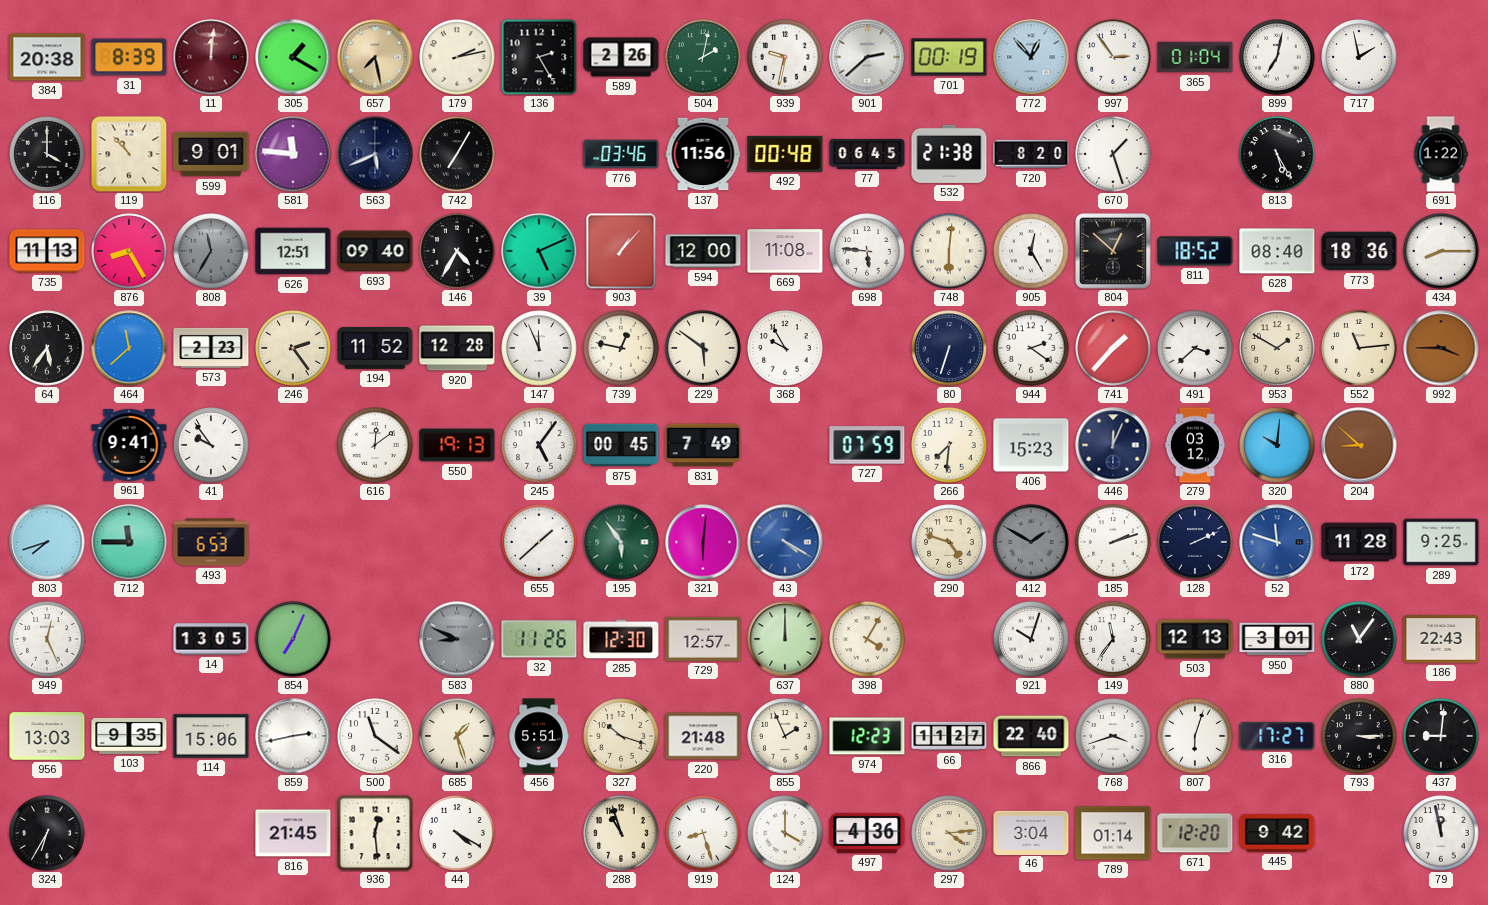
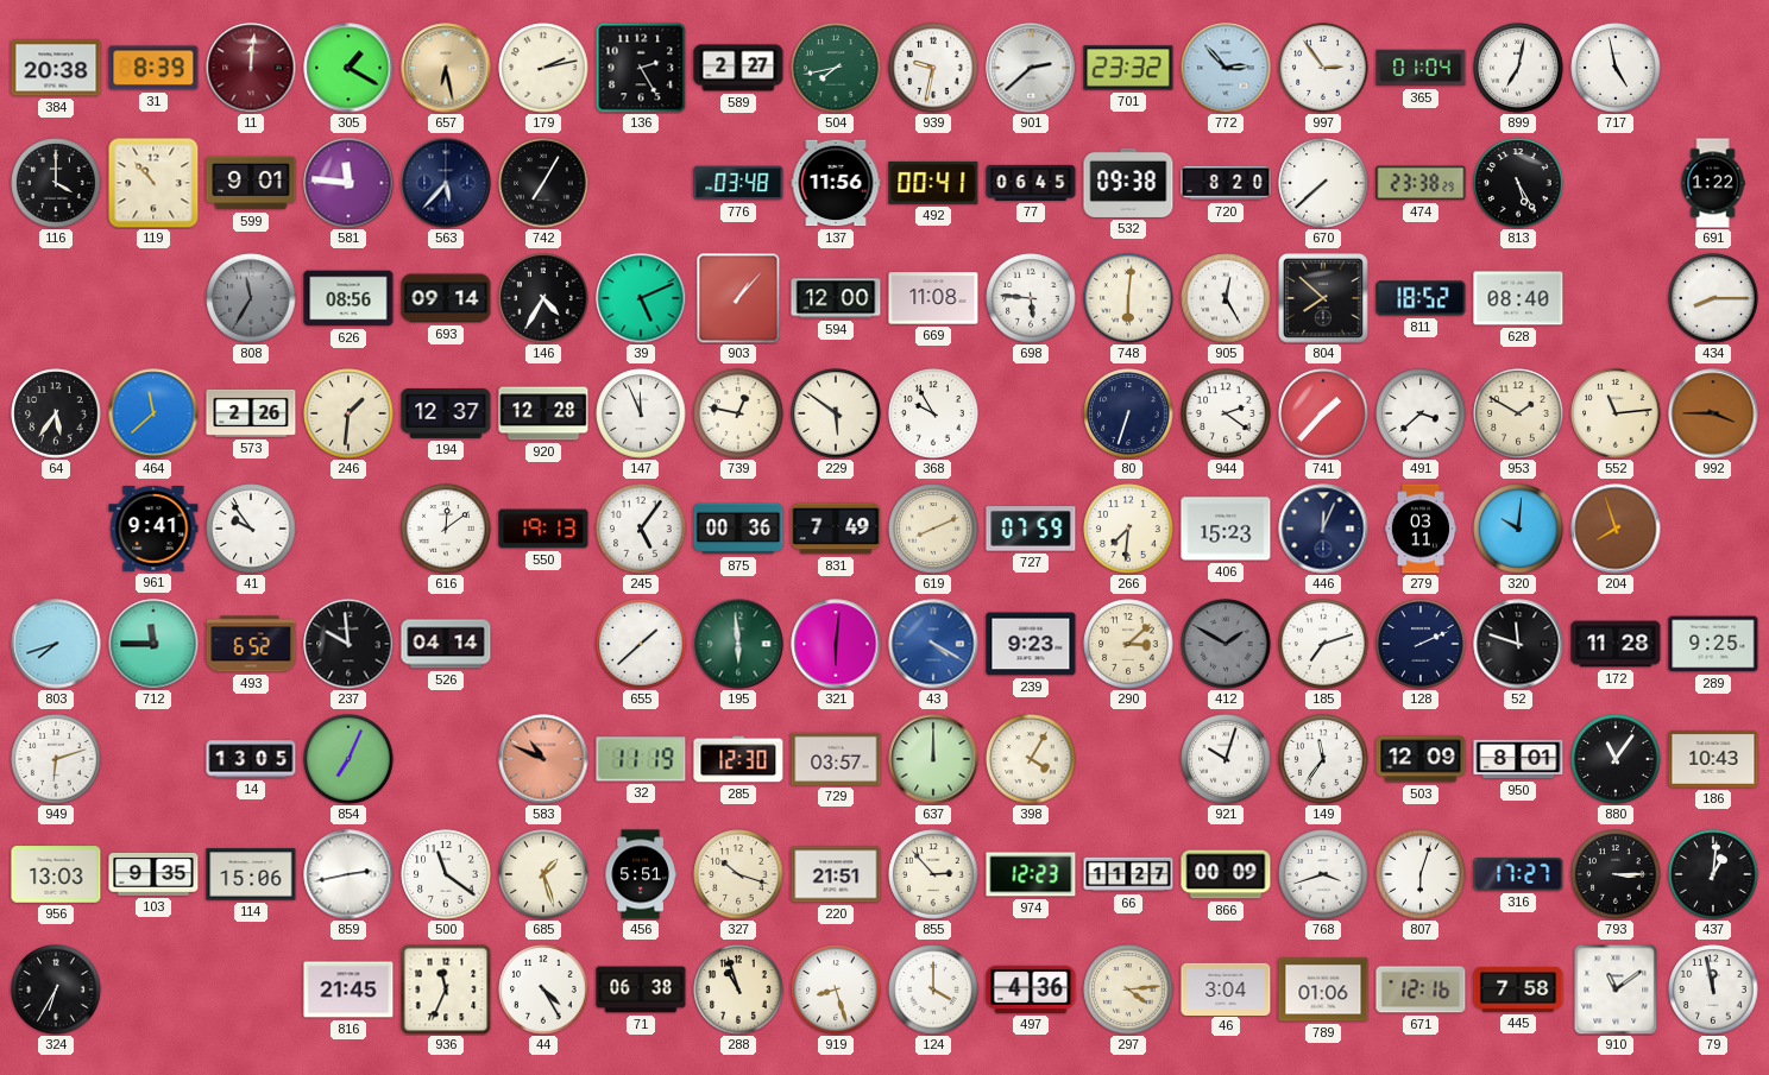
657: 7:28 -> 6:28 (446, 68)
589: 2:26 -> 2:27 (738, 68)
504: 2:02 -> 7:43 (836, 68)
701: 00:19 -> 23:32 (1128, 68)
772: 12:53 -> 2:53 (1226, 68)
717: 1:58 -> 4:58 (1616, 68)
563: 5:41 -> 5:37 (446, 183)
776: 03:46 -> 03:48 (738, 183)
492: 00:48 -> 00:41 (933, 183)
532: 21:38 -> 09:38 (1128, 183)
670: 1:27 -> 7:38 (1323, 183)
474: none -> 23:38 (1421, 183)
735: 11:13 -> none (47, 251)
876: 8:25 -> none (129, 251)
626: 12:51 -> 08:56 (348, 298)
693: 09:40 -> 09:14 (446, 298)
804: 12:52 -> 7:52 (1323, 298)
773: 18:36 -> none (1359, 251)
573: 2:23 -> 2:26 (251, 413)
246: 2:24 -> 1:31 (348, 413)
194: 11:52 -> 12:37 (446, 413)
875: 00:45 -> 00:36 (738, 529)
619: none -> 8:11 (933, 529)
279: 03:12 -> 03:11 (1419, 529)
204: 8:52 -> 7:57 (1616, 529)
493: 6:53 -> 6:52 (251, 644)
237: none -> 9:59 (348, 644)
526: none -> 04:14 (446, 644)
195: 5:54 -> 5:59 (738, 644)
239: none -> 9:23 (1031, 644)
290: 4:48 -> 3:08 (1128, 644)
185: 2:12 -> 7:12 (1323, 644)
52 dial: blue -> black (1518, 644)
949: 12:26 -> 6:12 (56, 759)
583: 8:49 -> 10:49 (543, 759)
583 dial: grey -> salmon (543, 759)
32: 11:26 -> 11:19 (641, 759)
729: 12:57 -> 03:57 (836, 759)
503: 12:13 -> 12:09 (1421, 759)
950: 3:01 -> 8:01 (1518, 759)
186: 22:43 -> 10:43 (1713, 759)
220: 21:48 -> 21:51 (836, 874)
855: 1:56 -> 2:53 (933, 874)
866: 22:40 -> 00:09 (1226, 874)
437: 9:01 -> 1:01 (1713, 874)
936: 12:29 -> 11:34 (446, 989)
44: 4:20 -> 4:25 (543, 989)
71: none -> 06:38 (641, 989)
789: 01:14 -> 01:06 (1323, 989)
671: 12:20 -> 12:16 (1421, 989)
445: 9:42 -> 7:58 (1518, 991)
910: none -> 11:09 (1616, 989)
